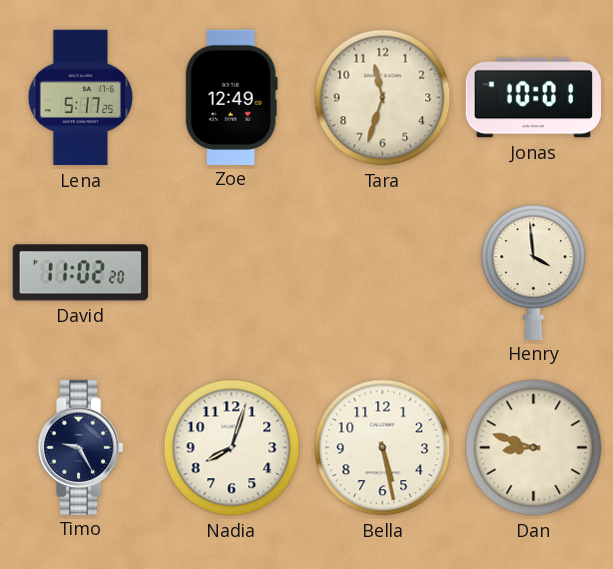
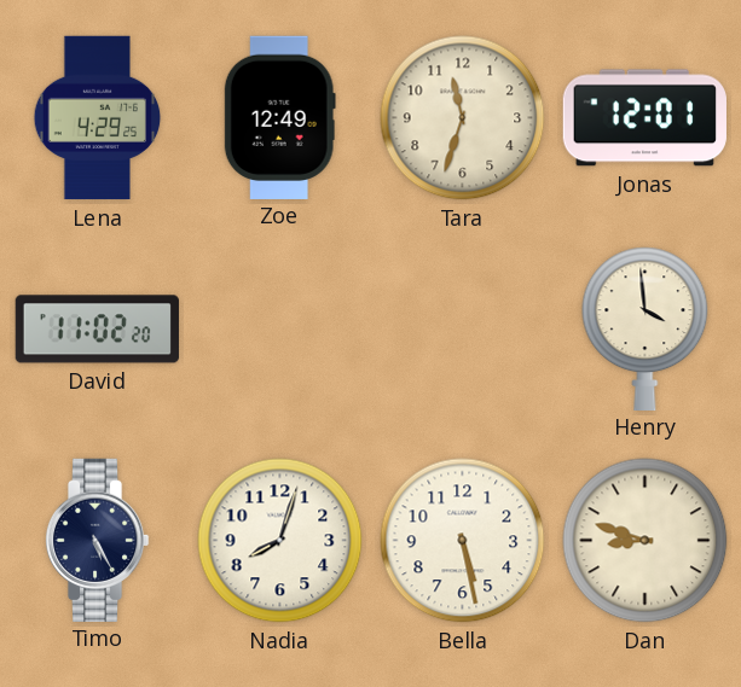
Lena: 5:17 -> 4:29 (98, 118)
Jonas: 10:01 -> 12:01 (644, 118)
Timo: 9:25 -> 5:25 (97, 540)
